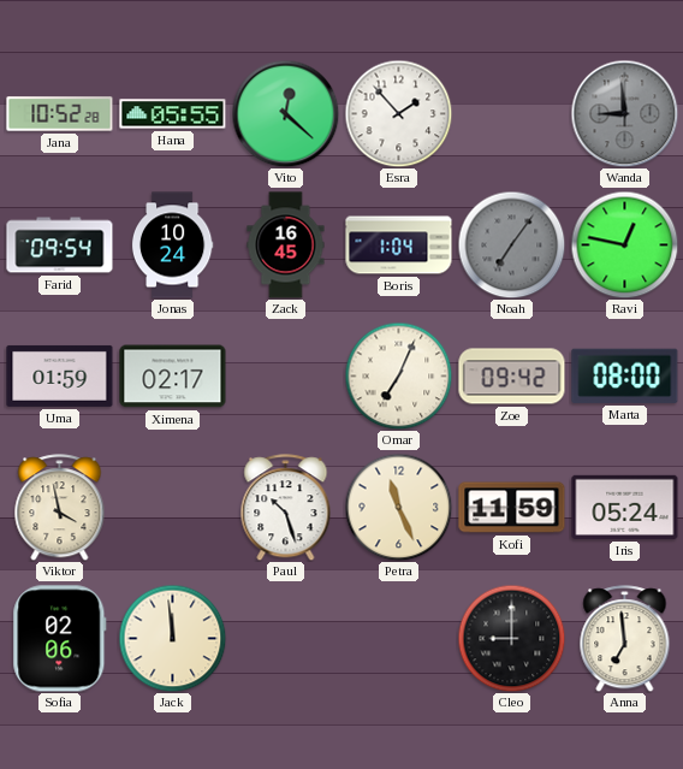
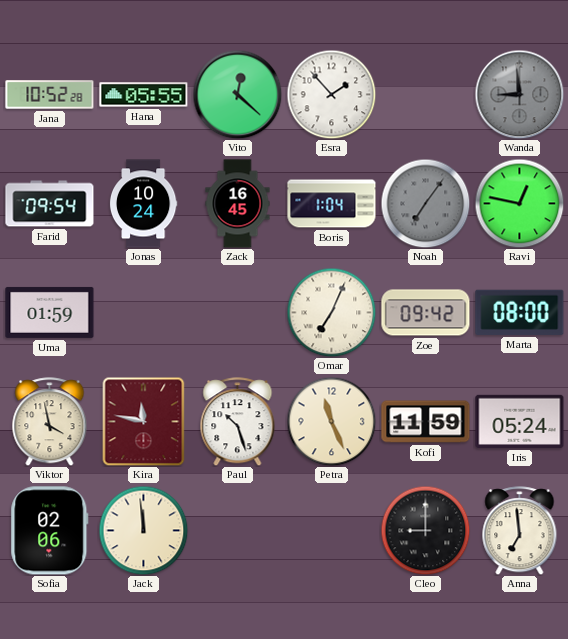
Ximena: 02:17 -> none (173, 377)
Kira: none -> 11:47 (144, 421)
